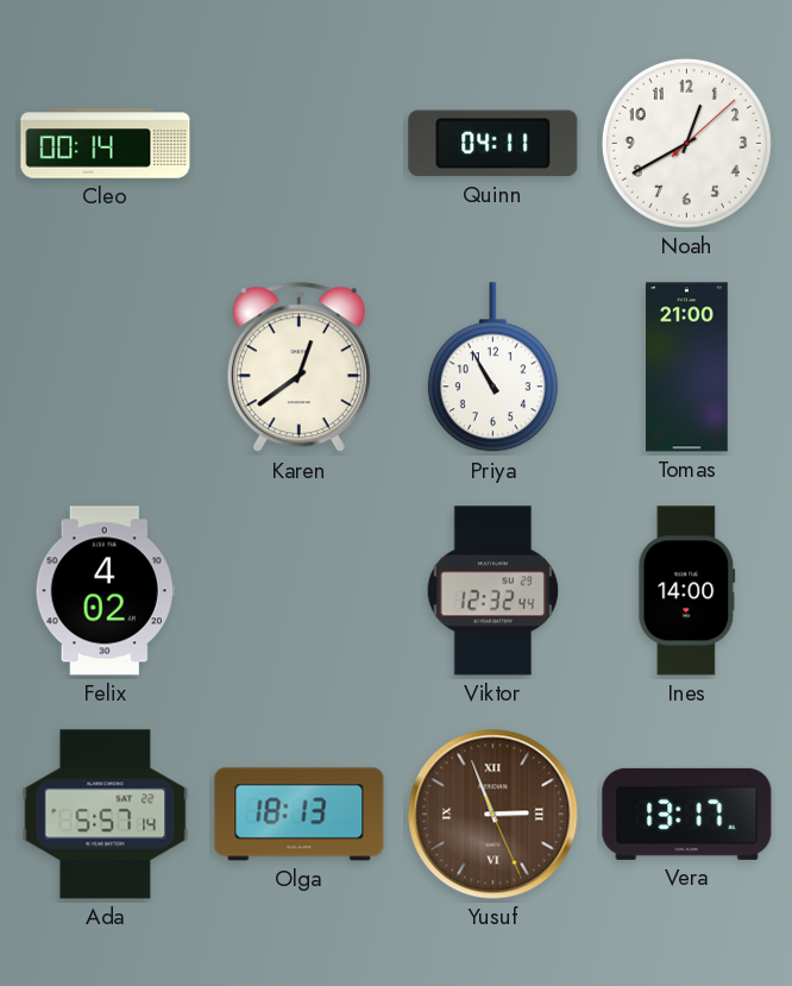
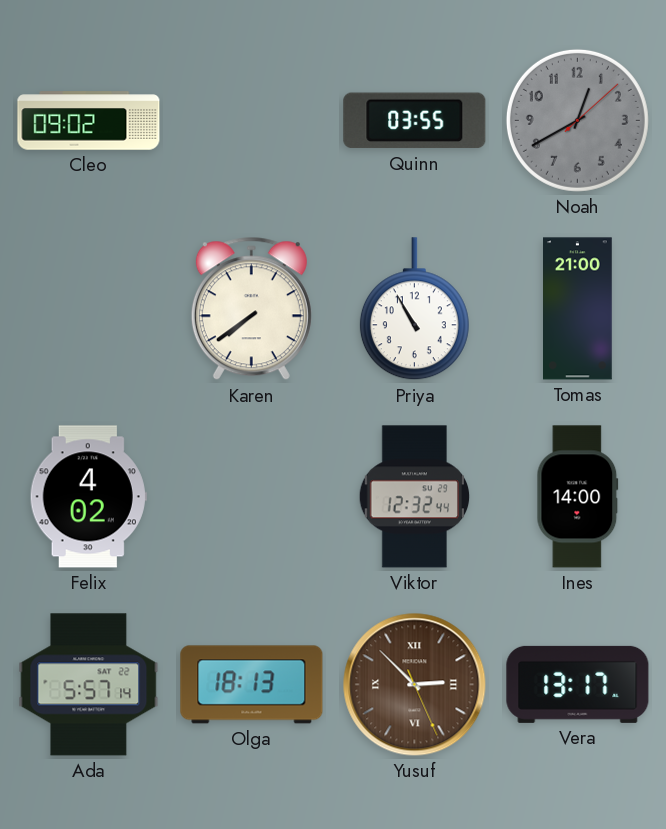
Cleo: 00:14 -> 09:02 (89, 121)
Quinn: 04:11 -> 03:55 (415, 121)
Noah dial: white -> grey (577, 120)
Karen: 12:39 -> 7:39 (251, 309)
Yusuf: 2:56 -> 2:52 (415, 685)
